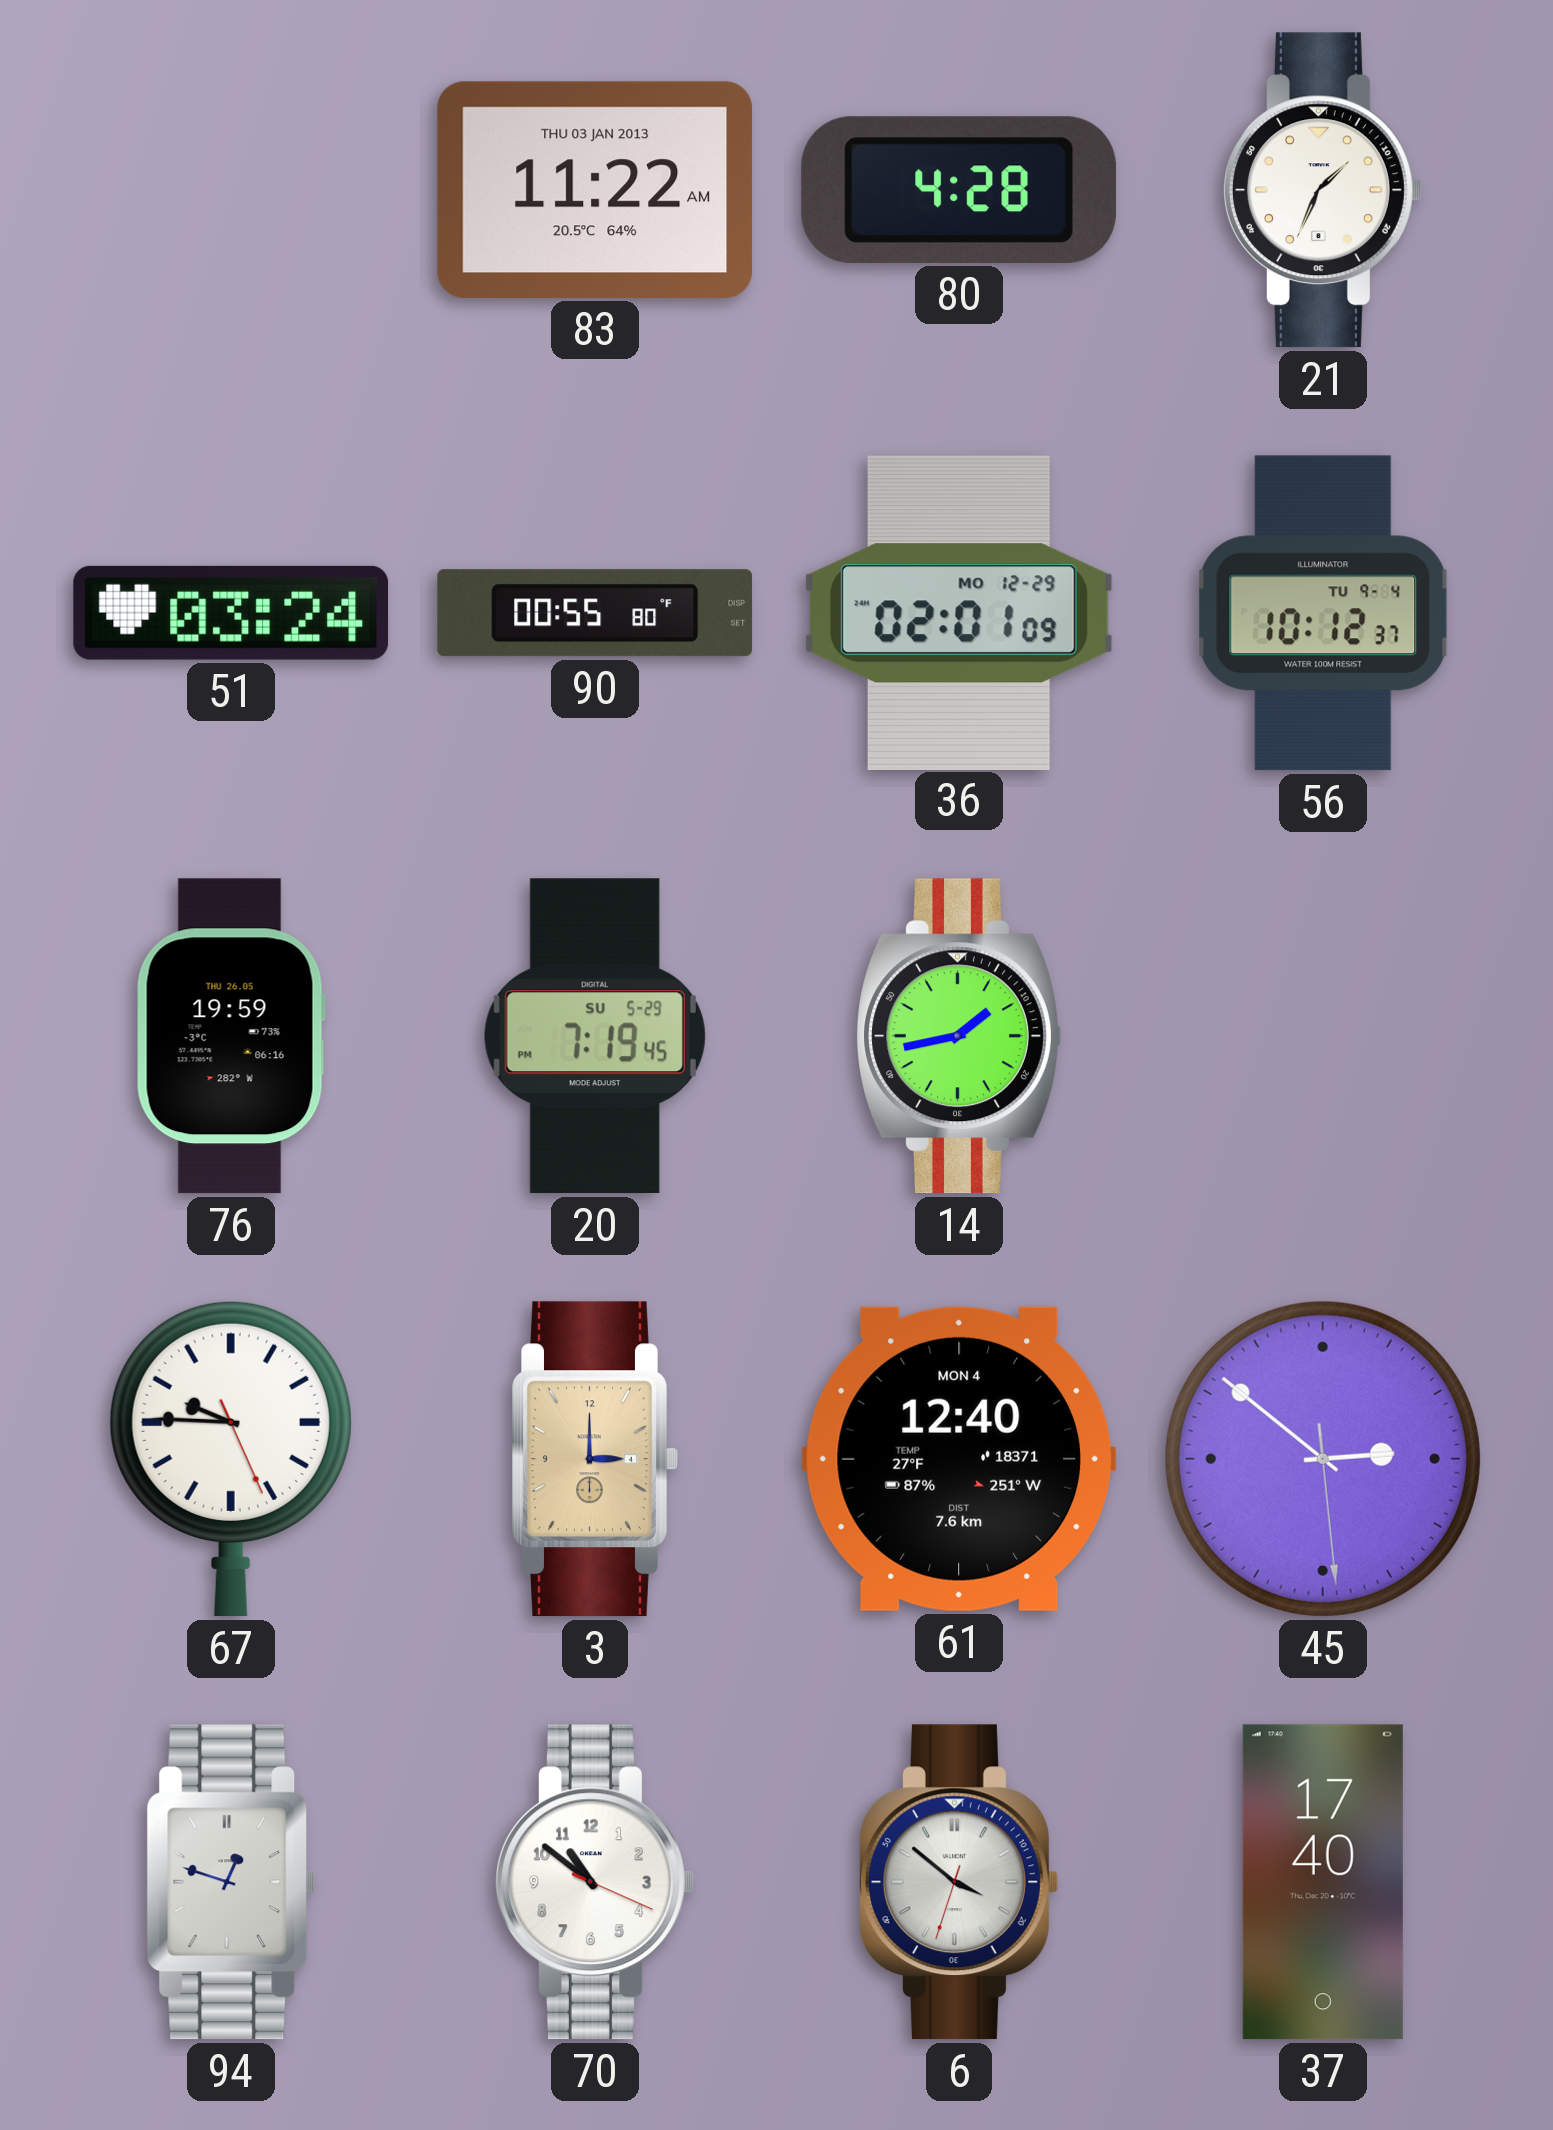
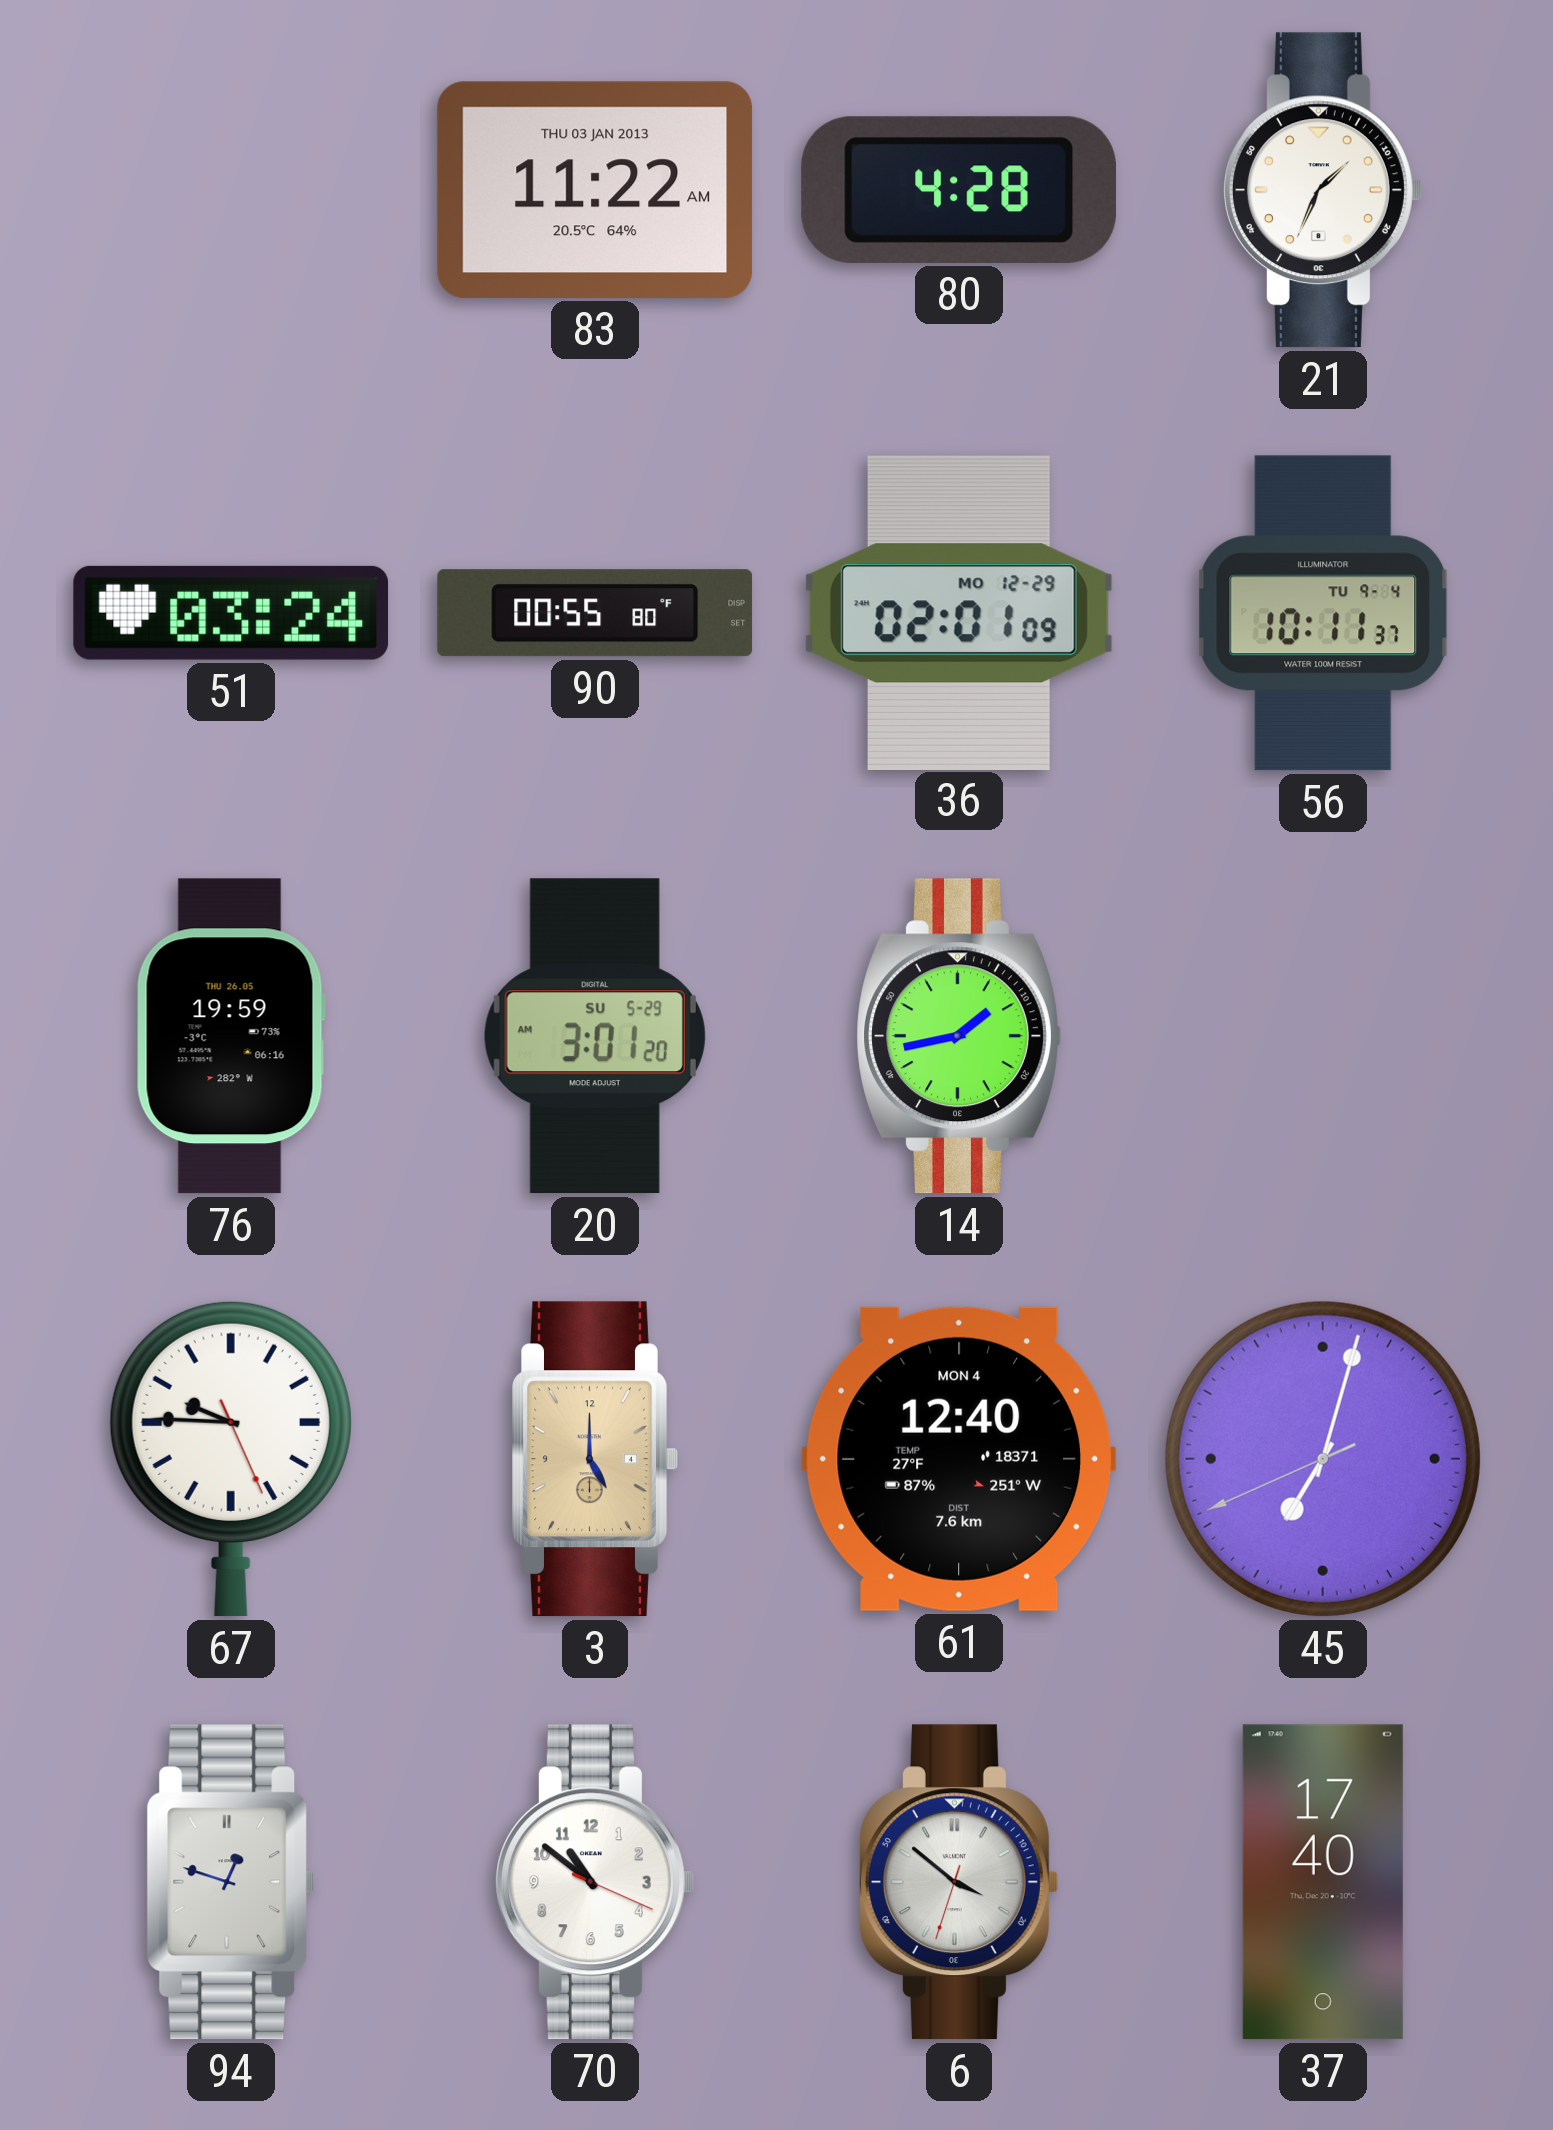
56: 10:12 -> 10:11 (1323, 613)
20: 7:19 -> 3:01 (595, 1036)
3: 3:00 -> 5:00 (595, 1459)
45: 2:51 -> 7:02 (1323, 1459)
